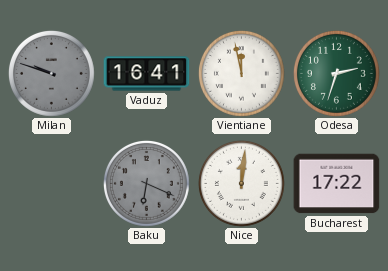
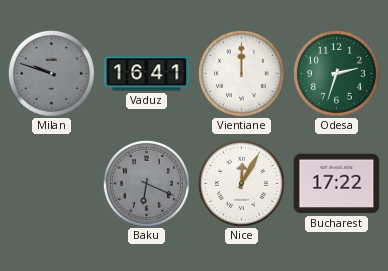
Vientiane: 11:58 -> 12:00 (241, 73)
Nice: 12:01 -> 12:05 (241, 183)
